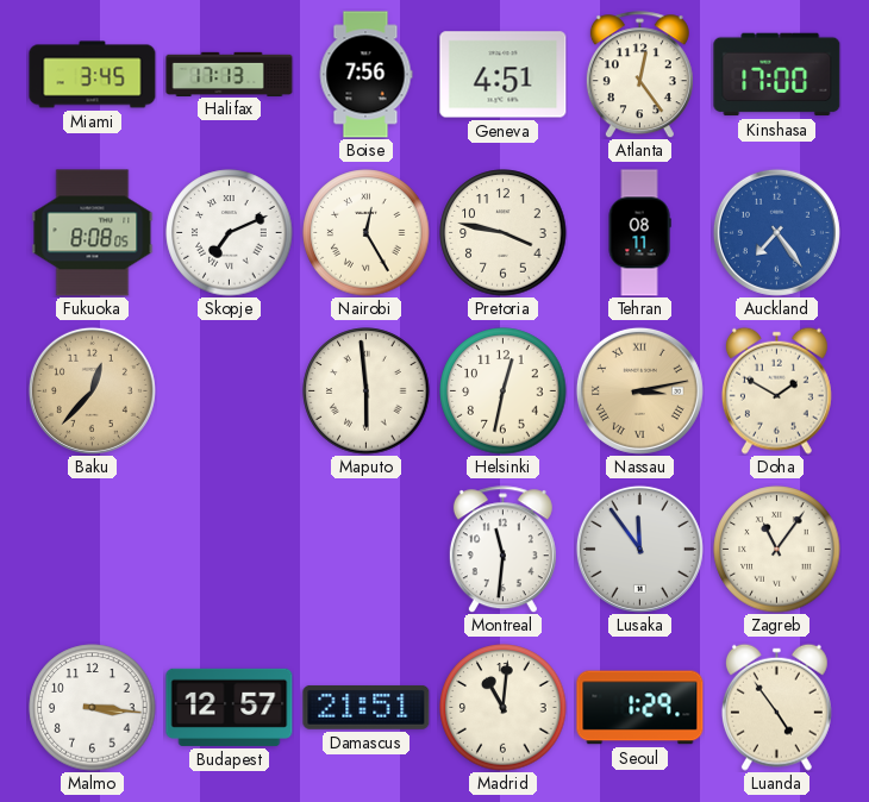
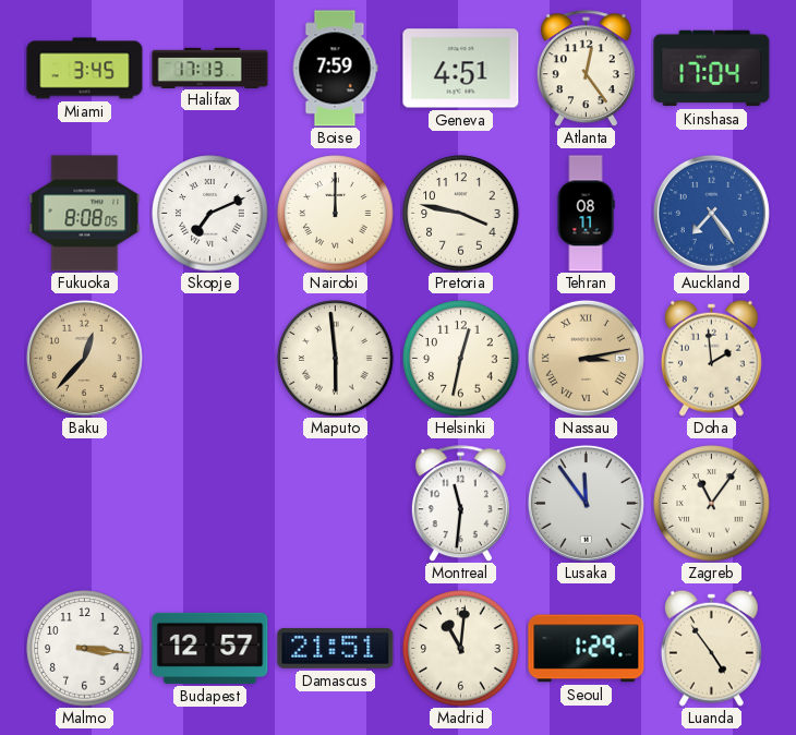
Boise: 7:56 -> 7:59 (335, 69)
Kinshasa: 17:00 -> 17:04 (712, 69)
Nairobi: 12:25 -> 12:00 (336, 214)
Doha: 1:50 -> 1:59 (711, 358)
